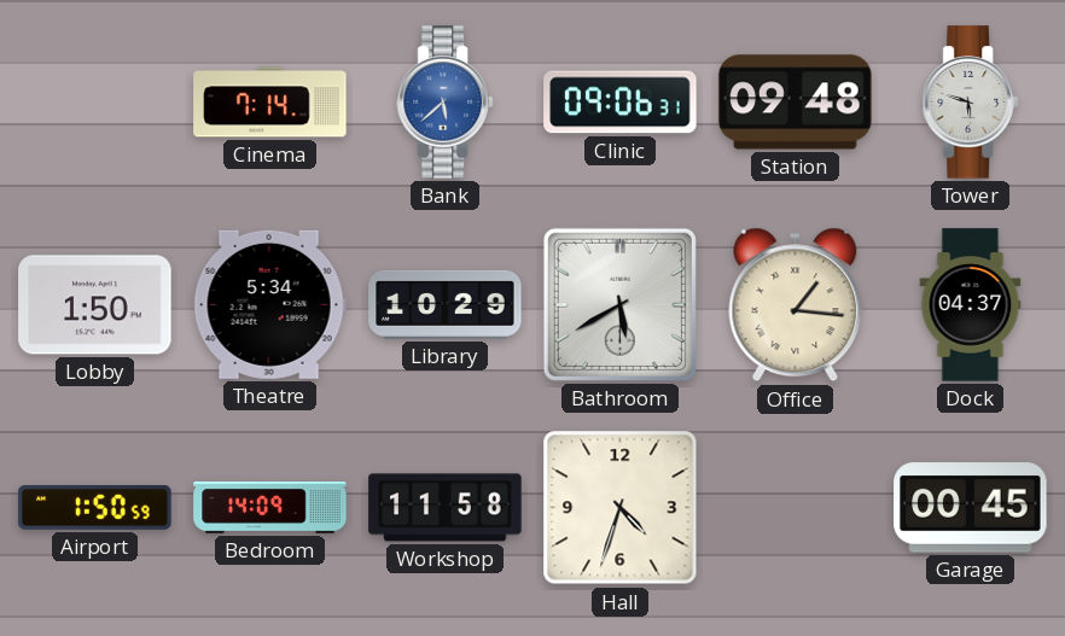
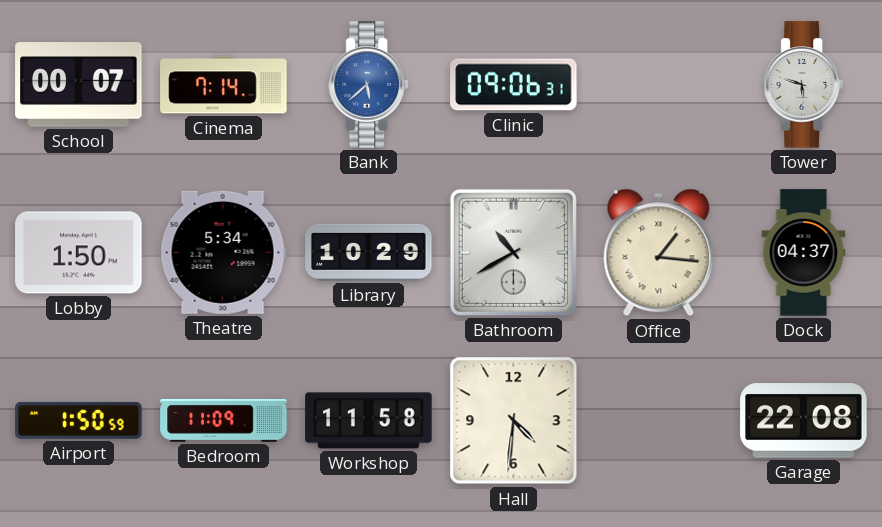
School: none -> 00:07 (79, 85)
Station: 09:48 -> none (796, 103)
Bathroom: 5:40 -> 10:40 (513, 252)
Bedroom: 14:09 -> 11:09 (224, 420)
Hall: 4:33 -> 4:31 (514, 421)
Garage: 00:45 -> 22:08 (804, 421)
